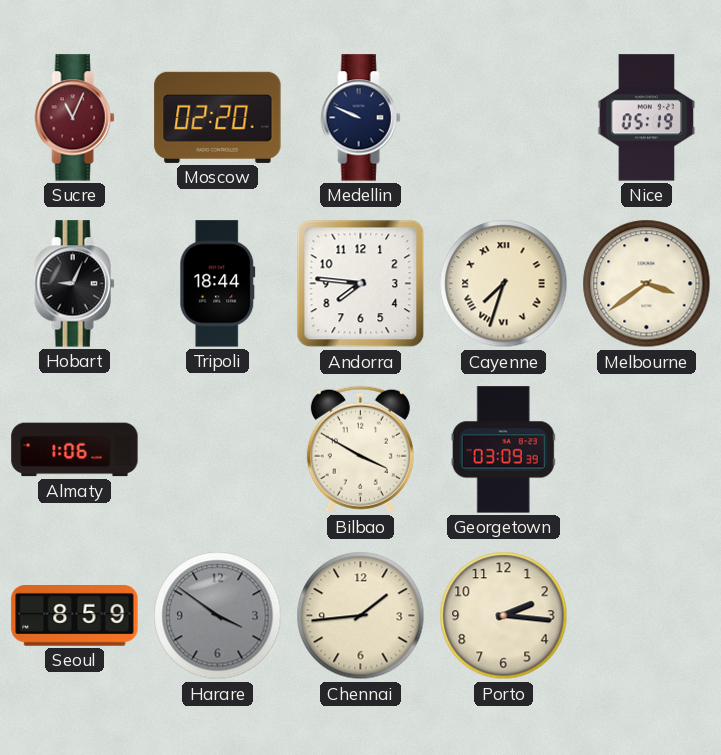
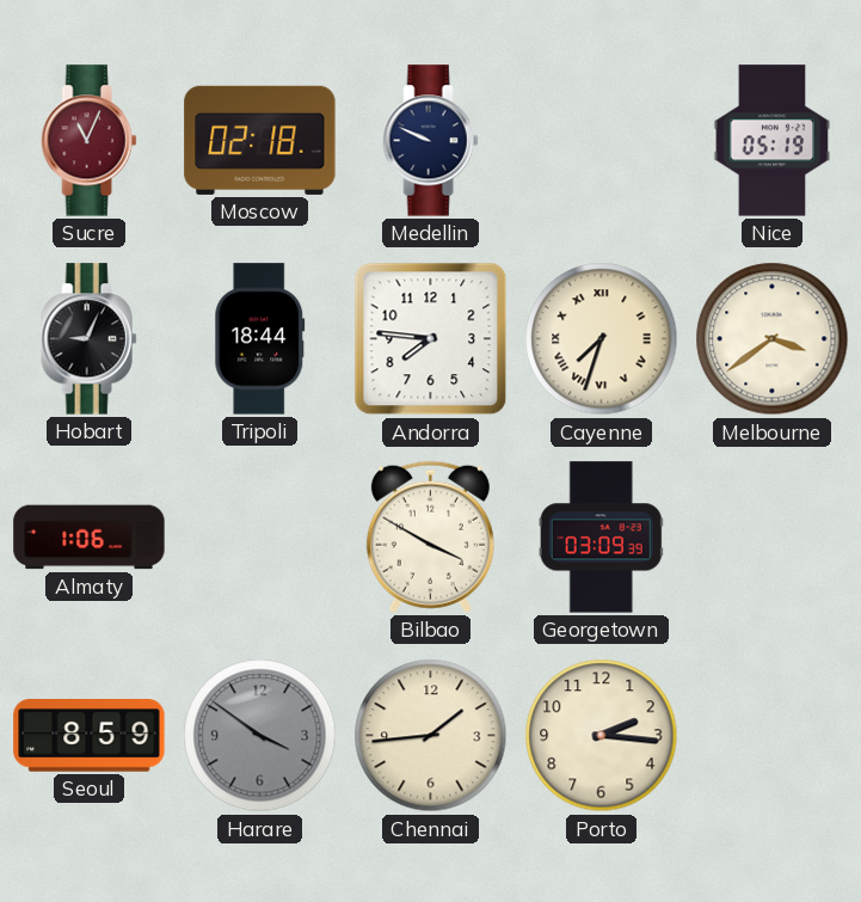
Moscow: 02:20 -> 02:18 (260, 140)
